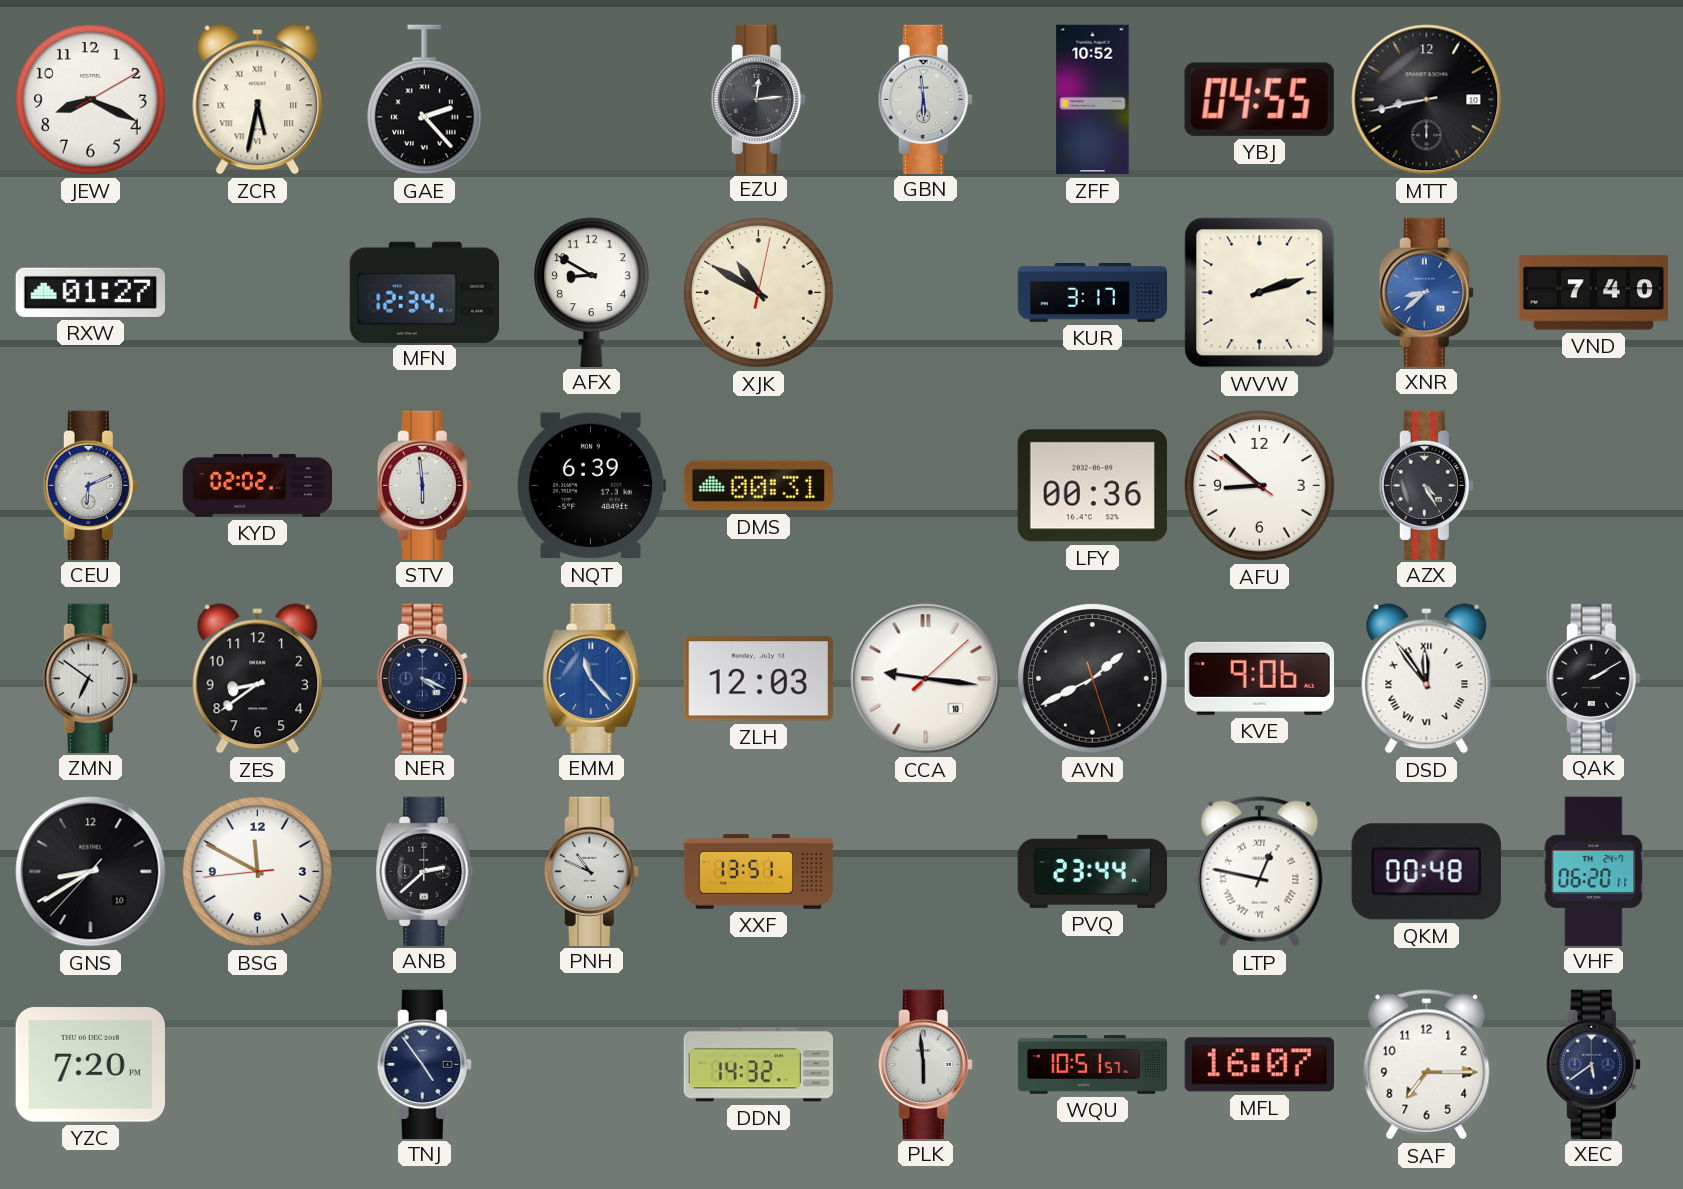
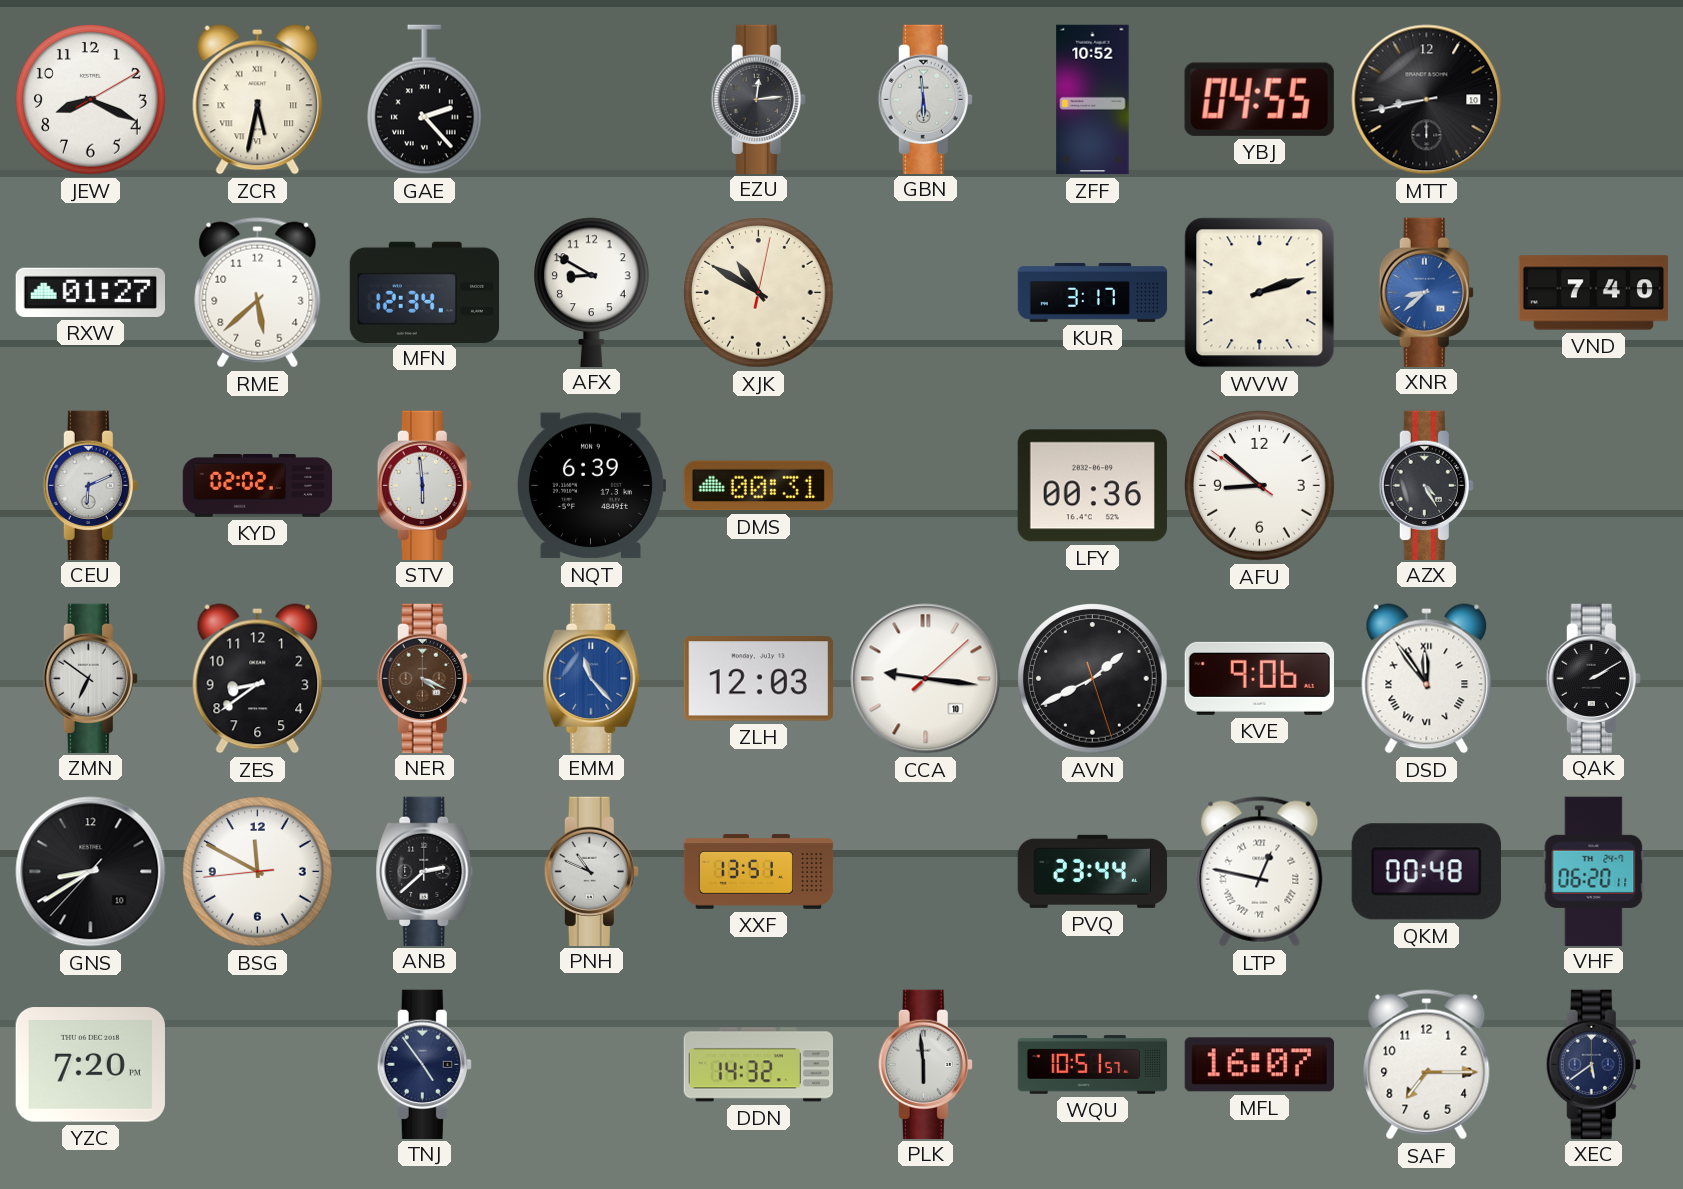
RME: none -> 5:38 (258, 293)
NER dial: navy -> brown (424, 678)
